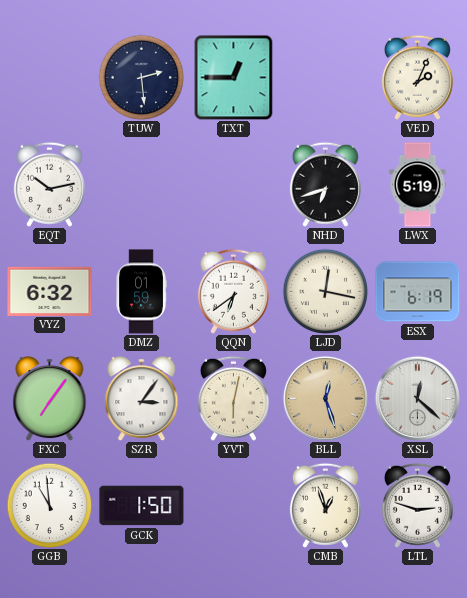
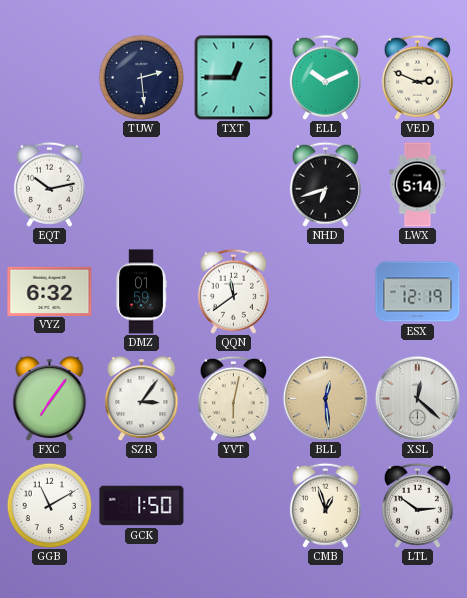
ELL: none -> 10:11 (325, 77)
VED: 2:04 -> 2:49 (417, 77)
LWX: 5:19 -> 5:14 (418, 185)
QQN: 6:39 -> 11:39 (233, 291)
LJD: 12:17 -> none (325, 291)
ESX: 6:19 -> 12:19 (418, 292)
BLL: 12:27 -> 12:29 (325, 398)
GGB: 10:59 -> 11:10 (49, 505)
LTL: 2:48 -> 2:51 (417, 505)
